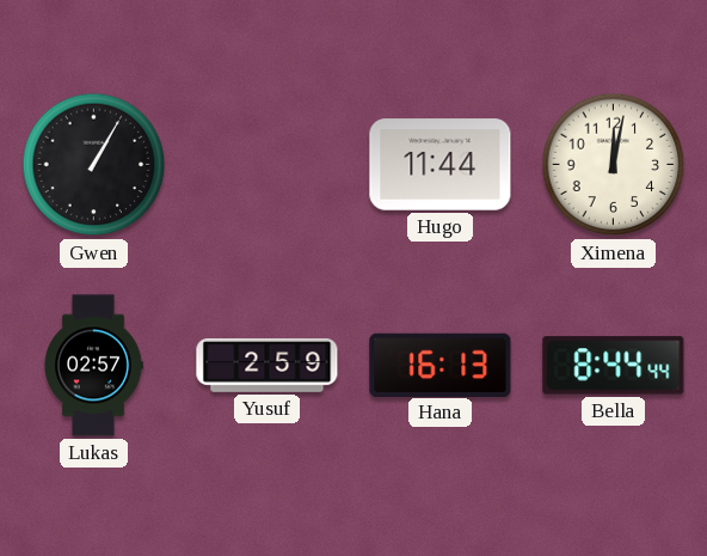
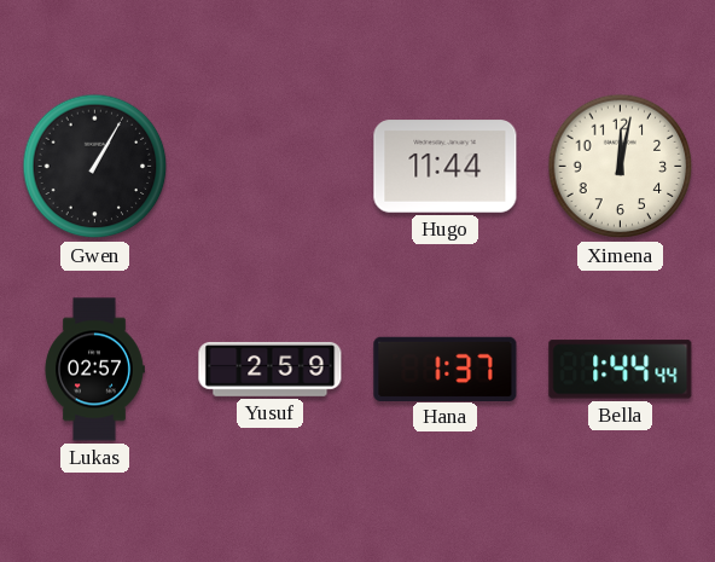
Hana: 16:13 -> 1:37 (446, 369)
Bella: 8:44 -> 1:44 (621, 370)
